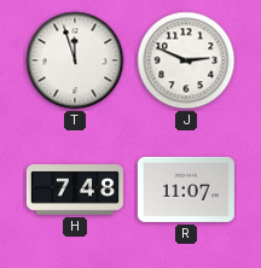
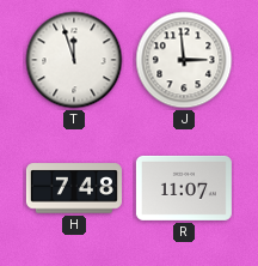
J: 2:49 -> 2:59 (184, 60)
